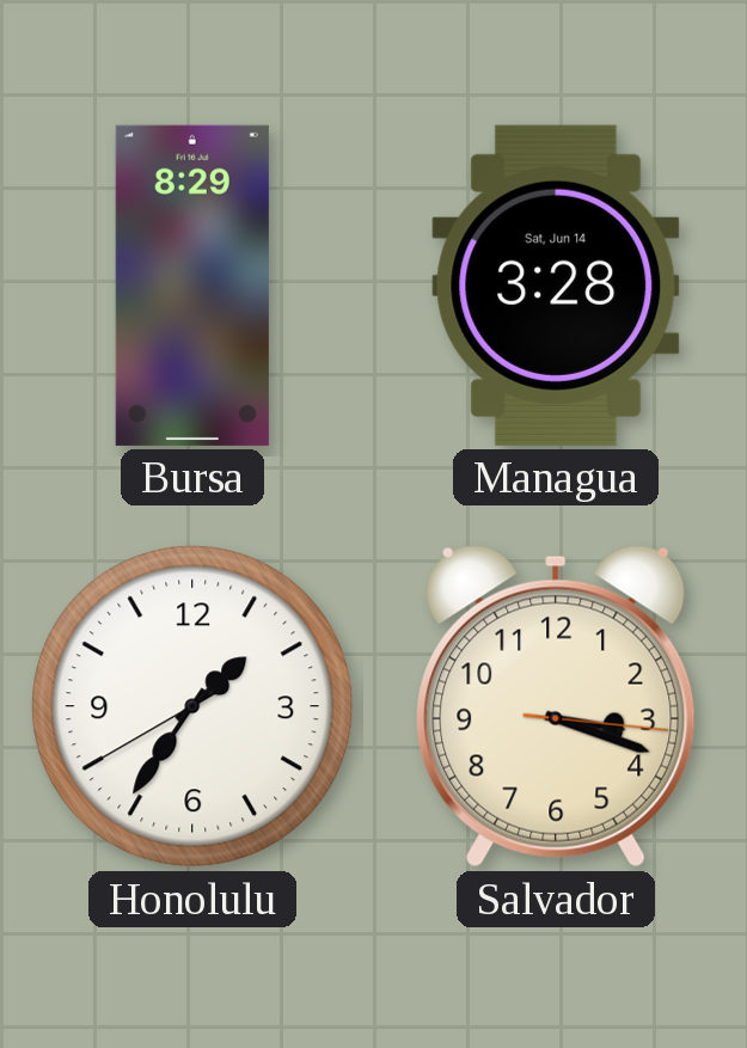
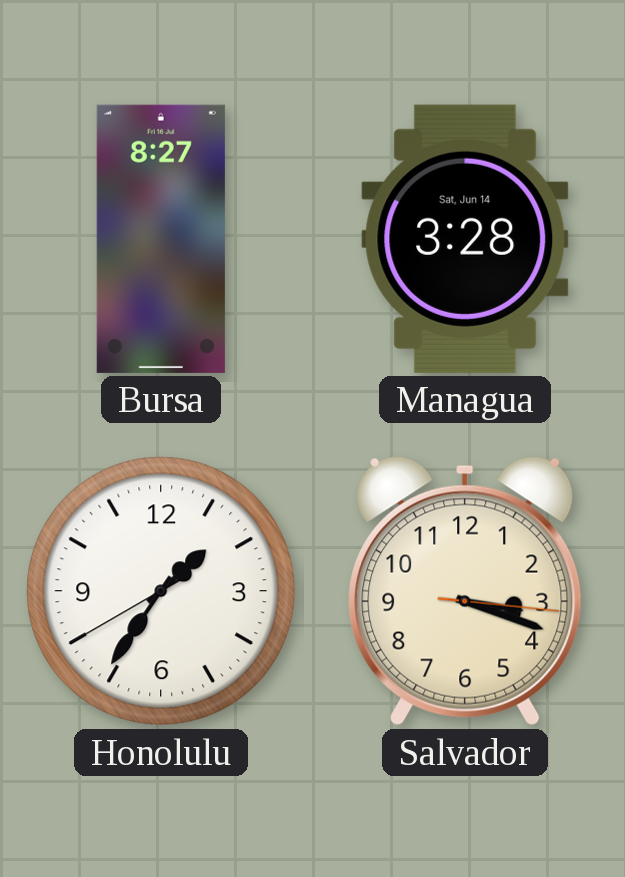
Bursa: 8:29 -> 8:27 (161, 239)
